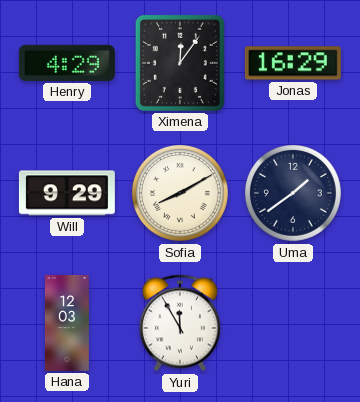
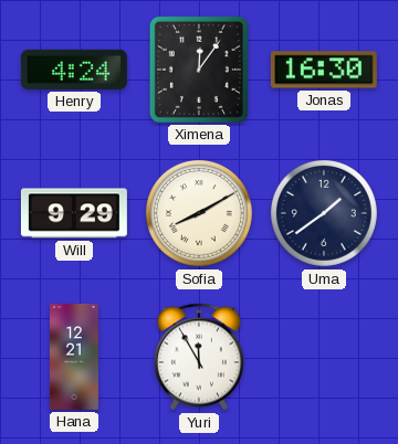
Henry: 4:29 -> 4:24 (74, 70)
Jonas: 16:29 -> 16:30 (324, 70)
Hana: 12:03 -> 12:21 (74, 357)
